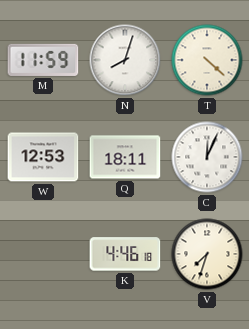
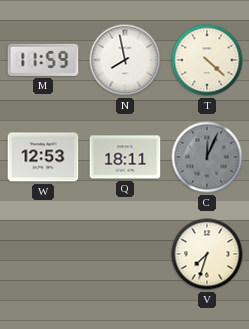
N: 8:03 -> 7:58 (125, 60)
C dial: white -> grey (207, 157)
K: 4:46 -> none (125, 254)
